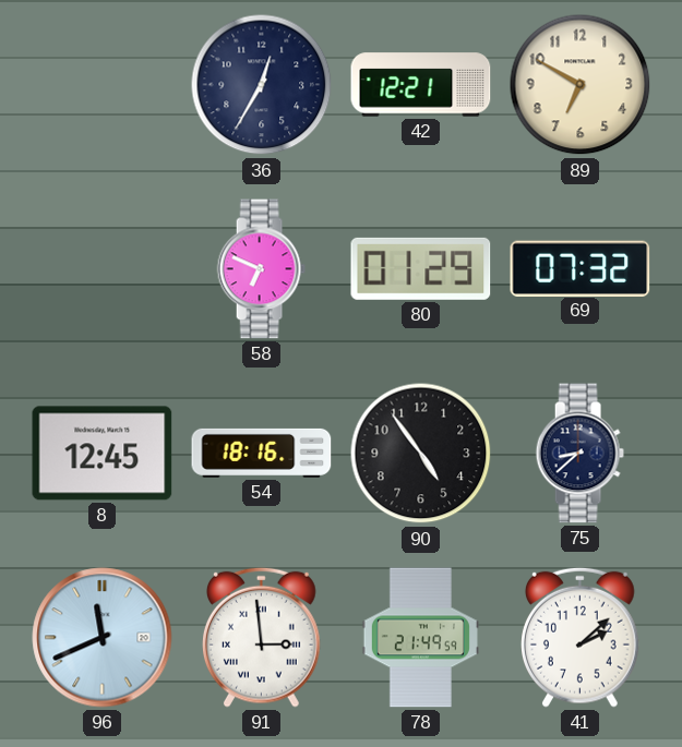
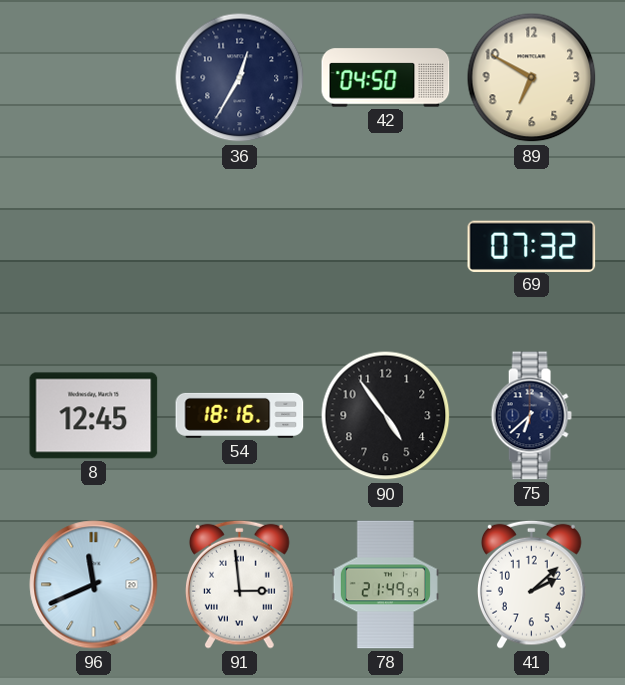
42: 12:21 -> 04:50 (386, 78)
58: 6:49 -> none (261, 269)
80: 01:29 -> none (421, 268)
75: 8:38 -> 6:38 (531, 416)
